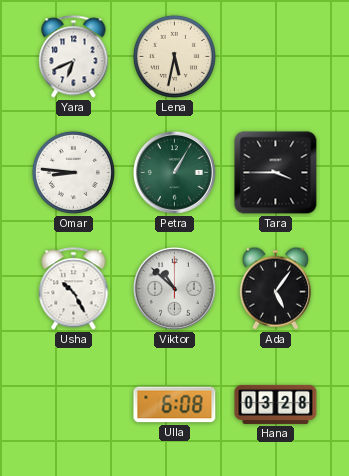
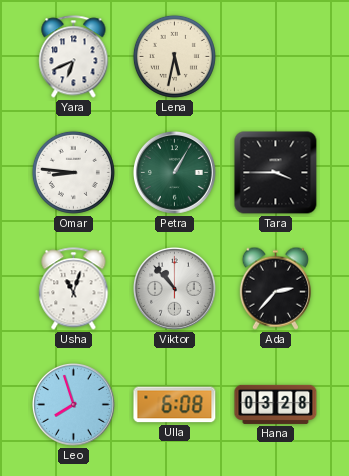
Usha: 10:25 -> 11:03 (74, 289)
Viktor: 10:52 -> 10:53 (175, 289)
Ada: 5:06 -> 2:37 (275, 288)
Leo: none -> 7:57 (74, 405)
